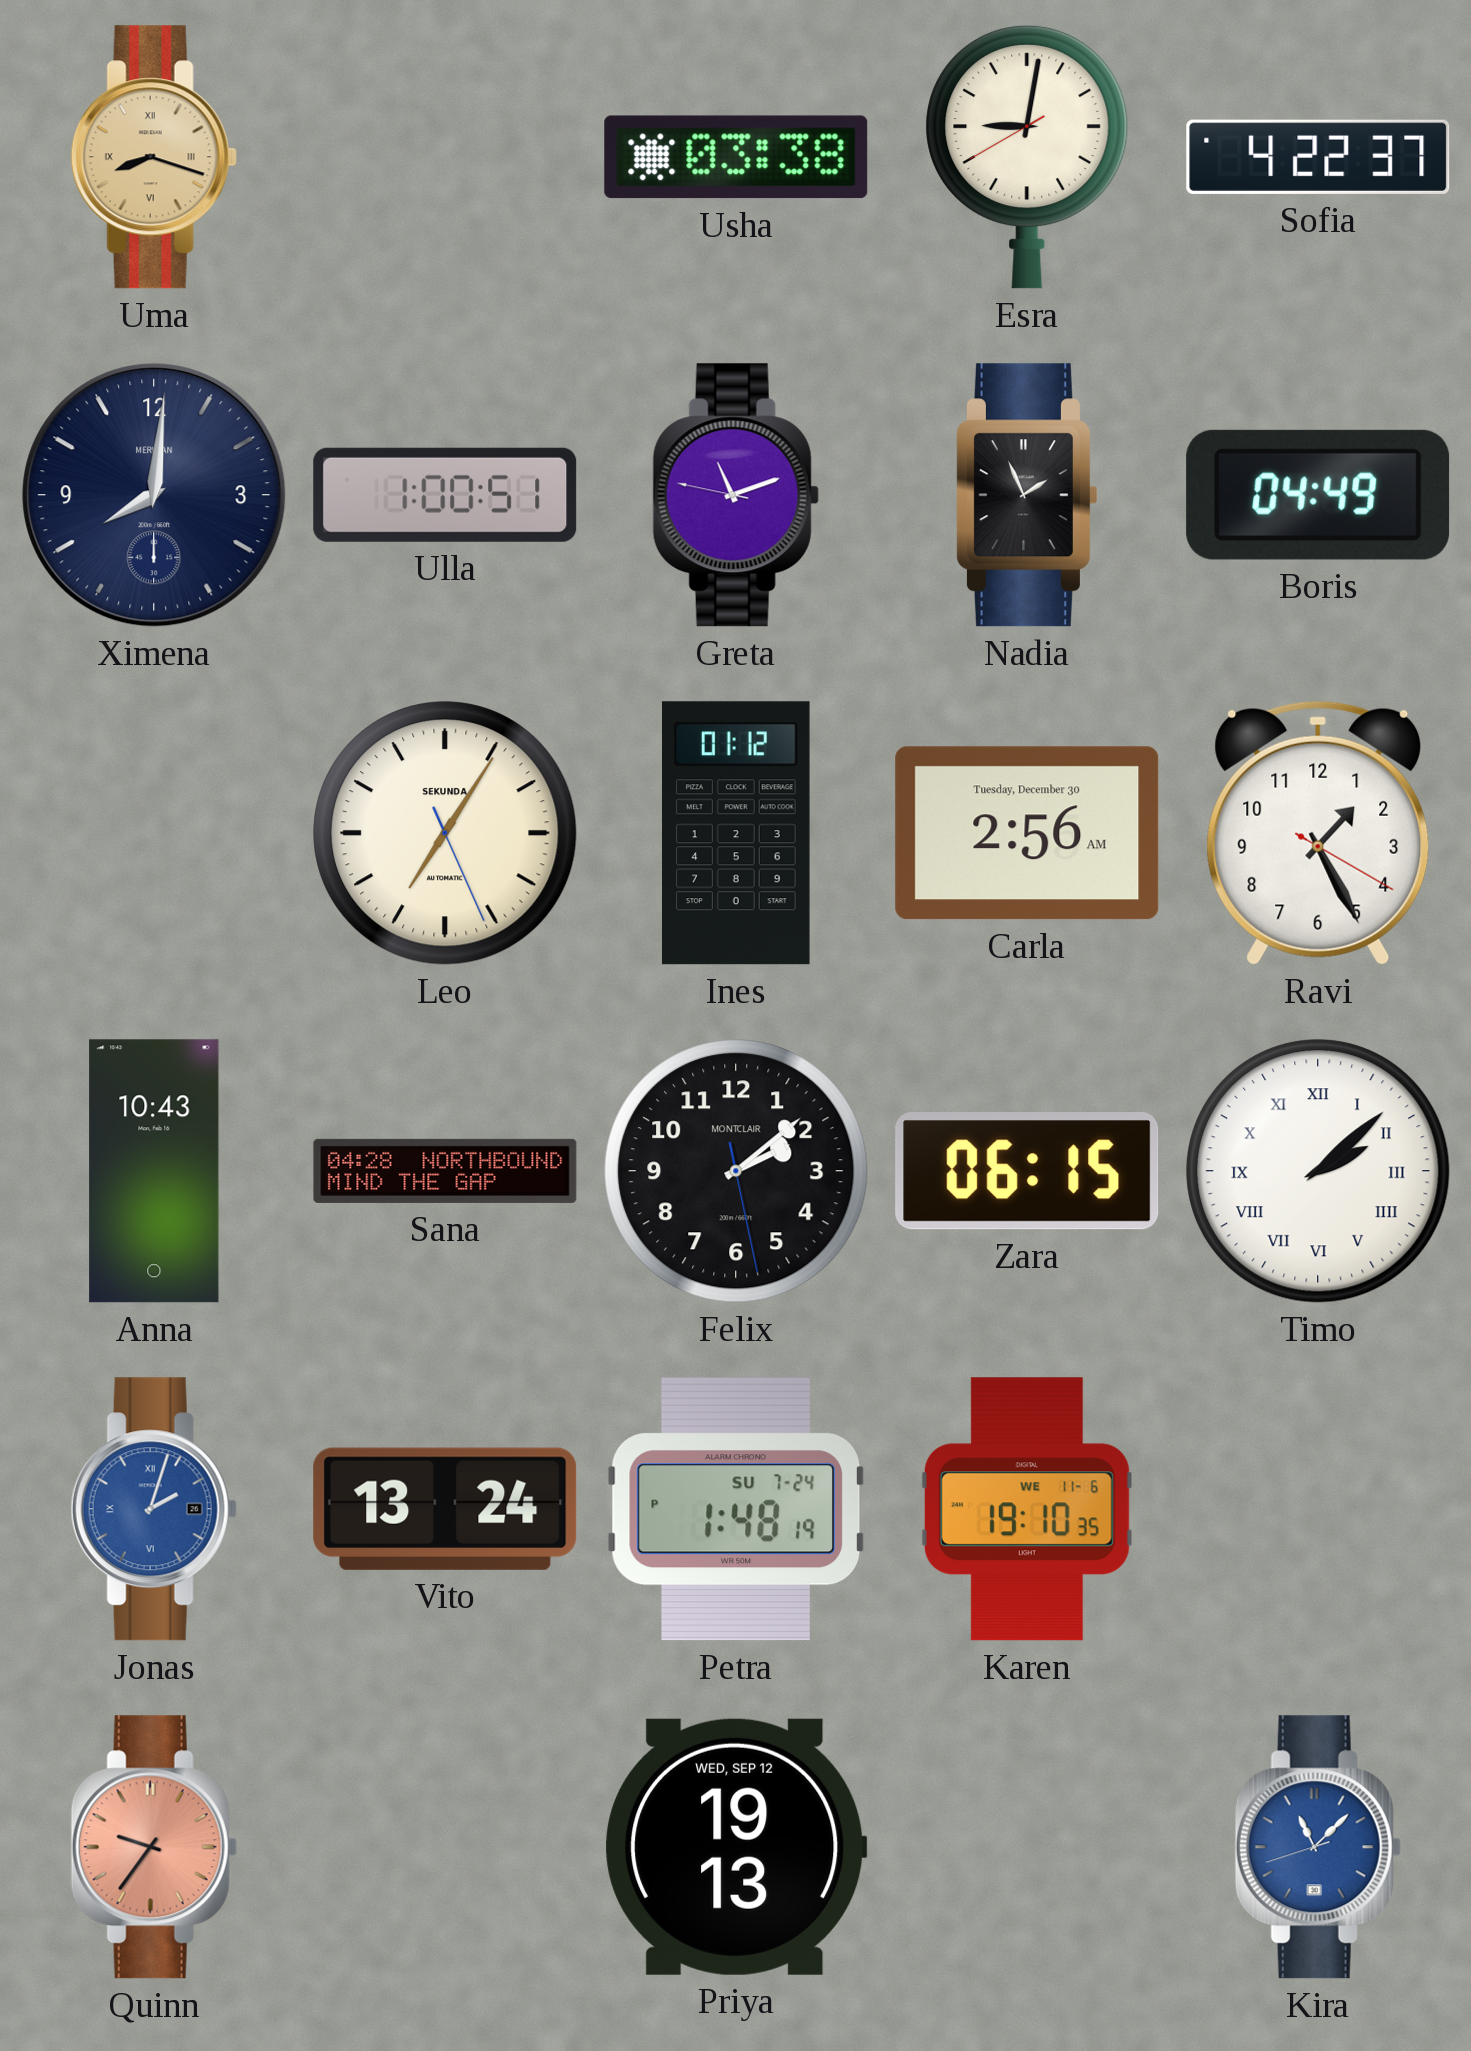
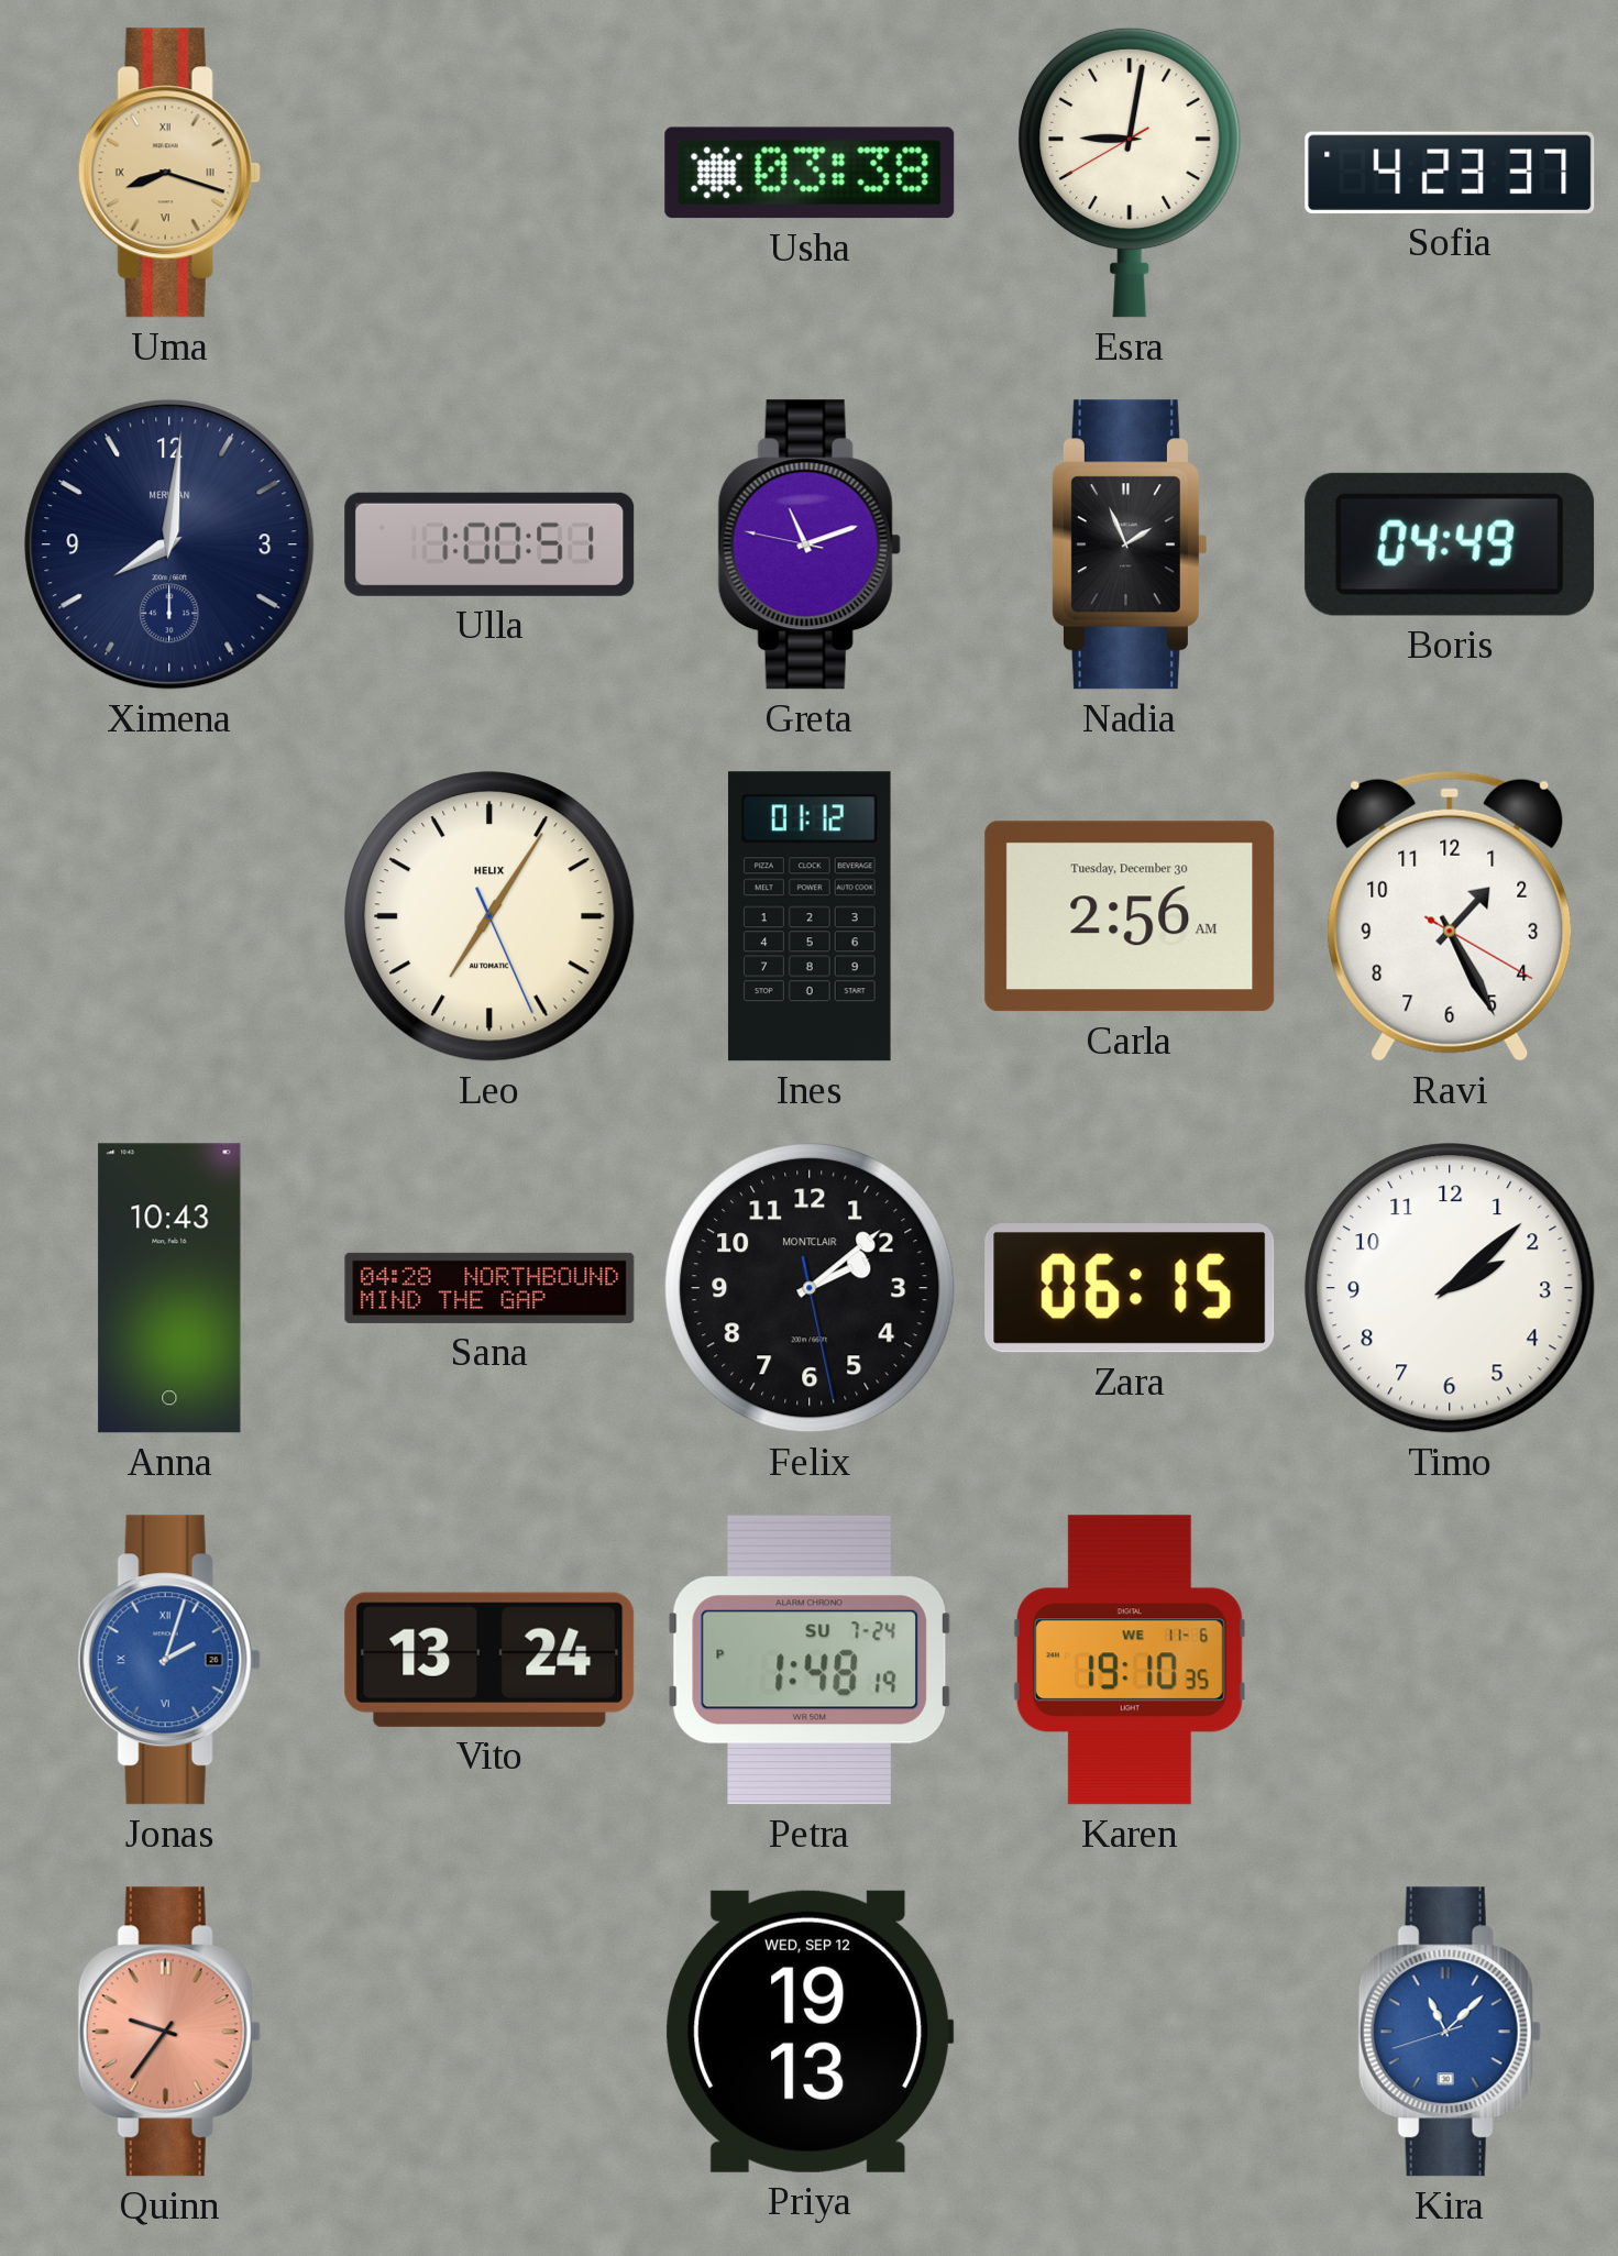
Sofia: 4:22 -> 4:23 (1450, 173)
Leo brand: SEKUNDA -> HELIX (489, 916)
Timo numerals: Roman -> Arabic (1450, 1288)
